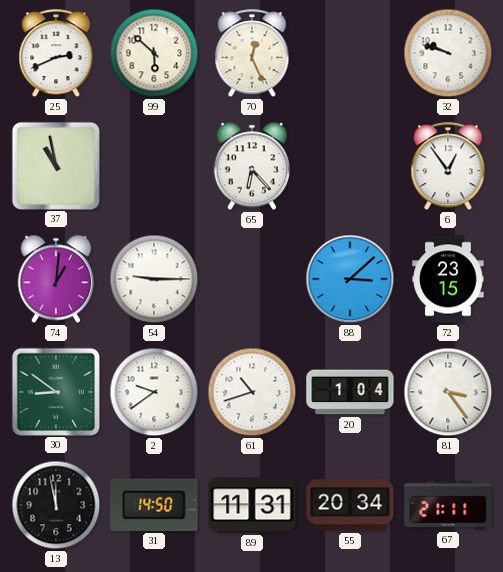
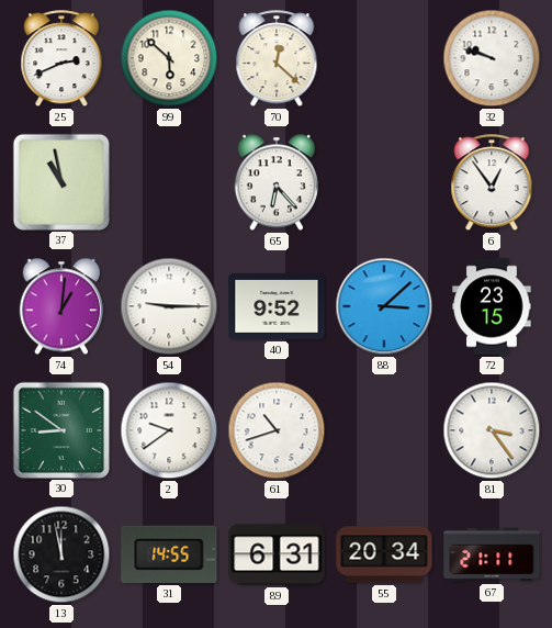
70: 12:26 -> 12:22 (277, 59)
40: none -> 9:52 (277, 306)
20: 1:04 -> none (350, 392)
31: 14:50 -> 14:55 (169, 554)
89: 11:31 -> 6:31 (277, 554)
